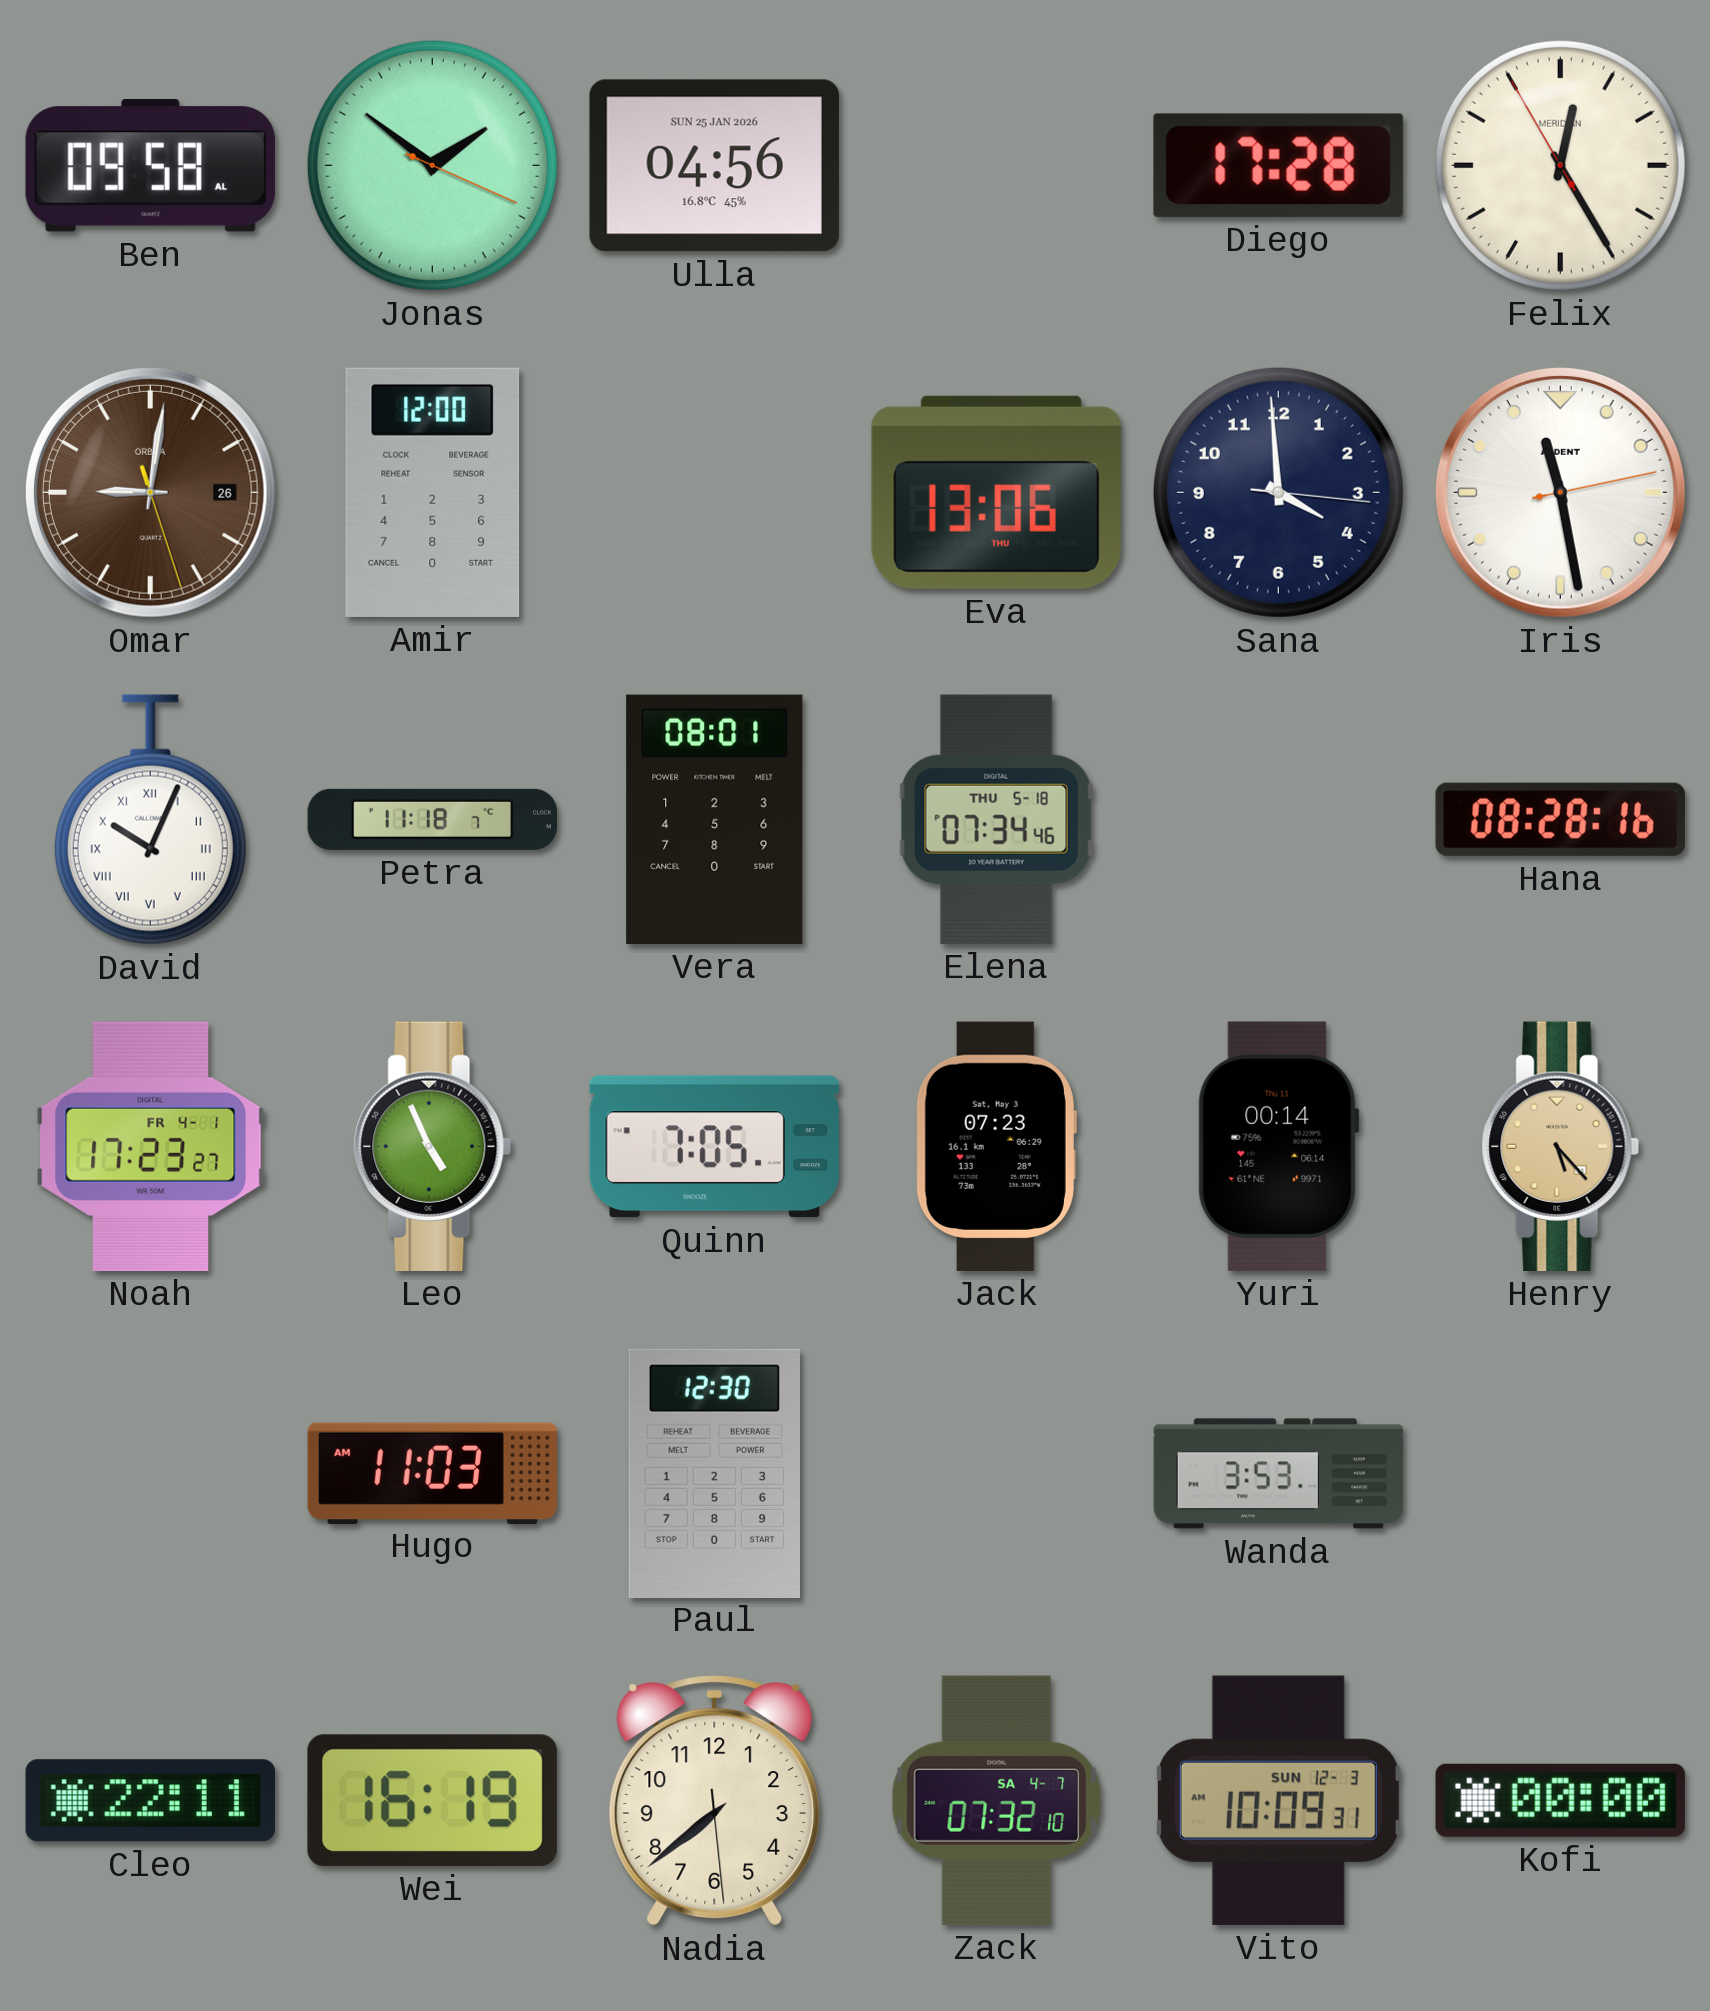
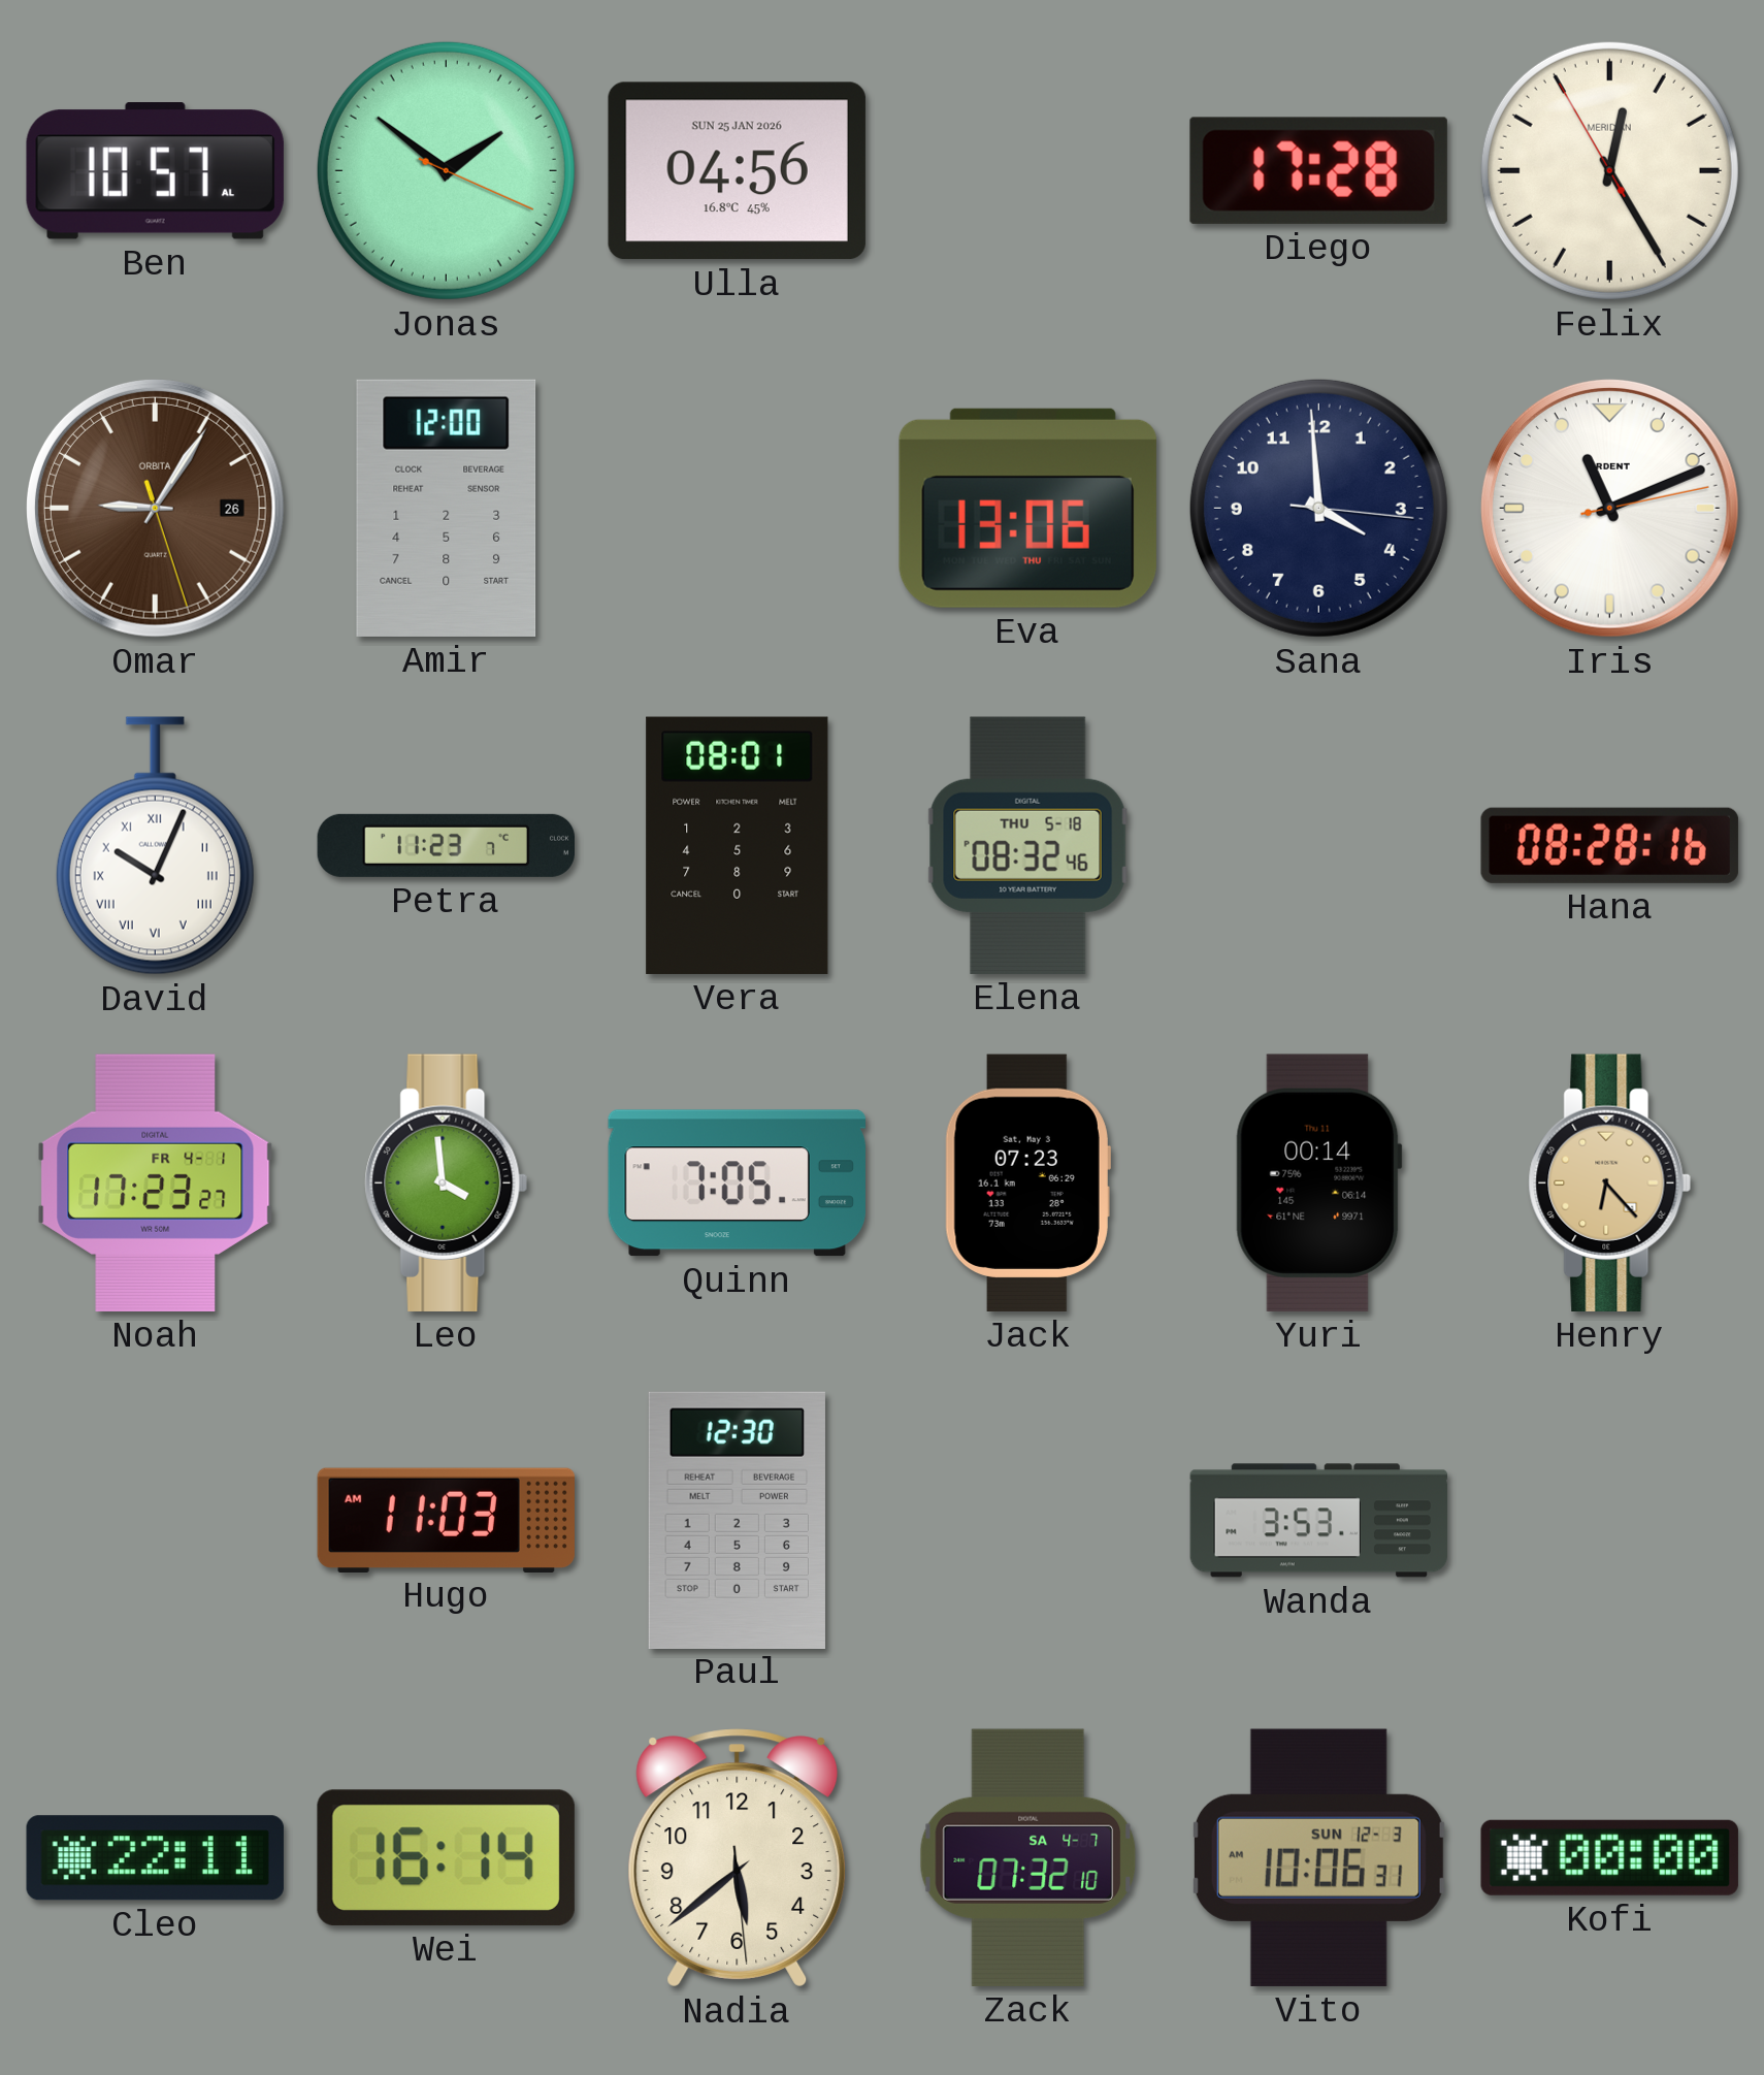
Ben: 09:58 -> 10:57 (155, 171)
Omar: 9:01 -> 9:05 (155, 508)
Iris: 11:28 -> 11:11 (1609, 508)
Petra: 11:18 -> 11:23 (446, 845)
Elena: 07:34 -> 08:32 (1028, 845)
Leo: 4:56 -> 3:59 (447, 1182)
Henry: 5:23 -> 6:23 (1610, 1182)
Wei: 16:19 -> 16:14 (446, 1857)
Nadia: 7:38 -> 5:38 (738, 1858)
Vito: 10:09 -> 10:06 (1318, 1857)
